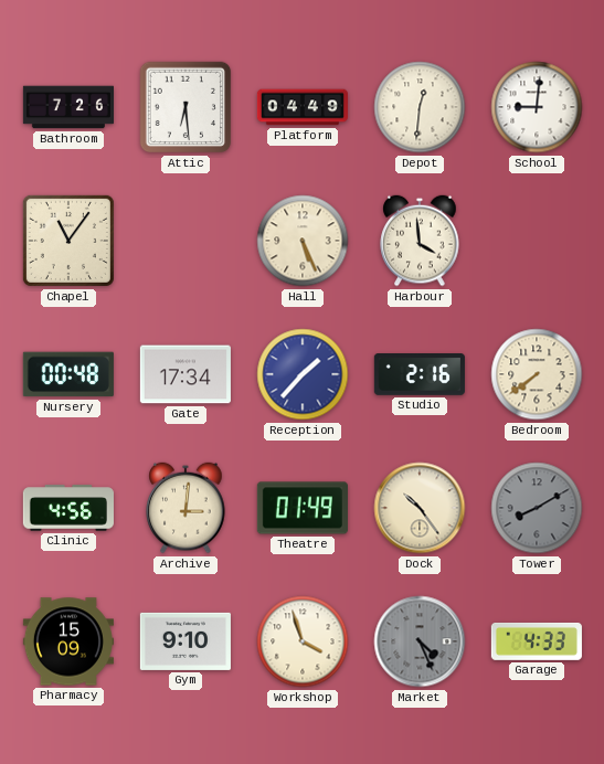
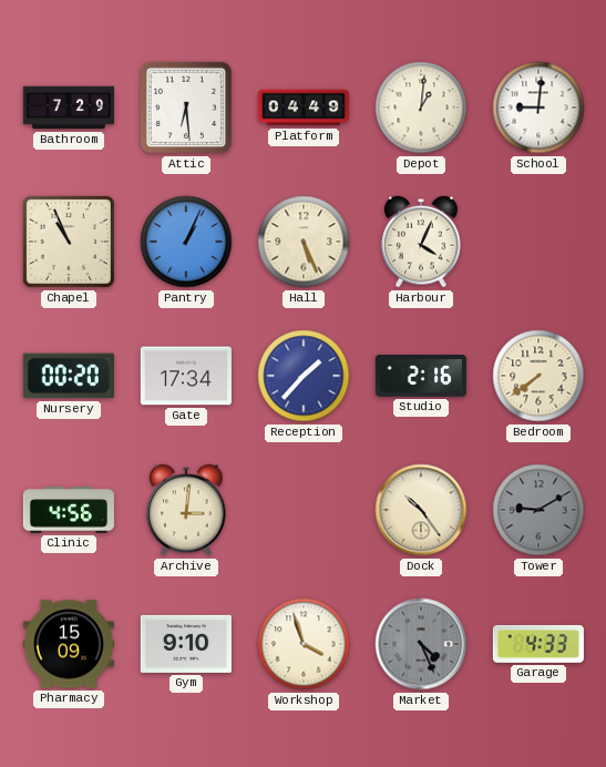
Bathroom: 7:26 -> 7:29 (68, 108)
Depot: 12:31 -> 1:01 (421, 108)
Chapel: 11:06 -> 10:56 (69, 242)
Pantry: none -> 1:04 (186, 242)
Harbour: 3:59 -> 4:04 (421, 242)
Nursery: 00:48 -> 00:20 (69, 376)
Theatre: 01:49 -> none (303, 508)
Tower: 8:10 -> 9:10 (538, 510)
